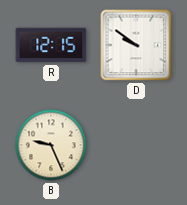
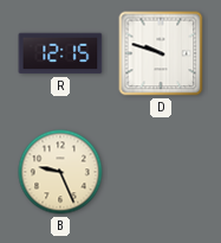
D: 9:51 -> 9:48 (161, 53)
